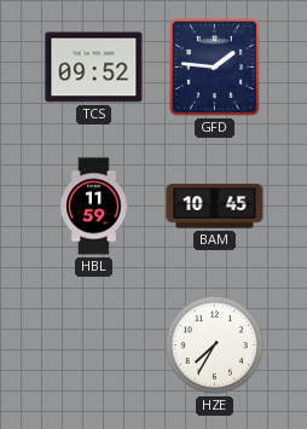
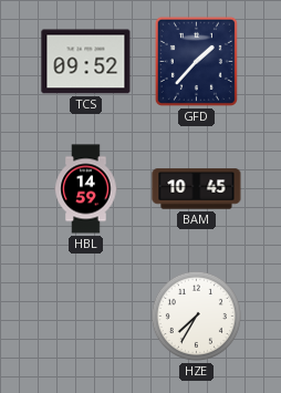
GFD: 1:46 -> 1:37 (196, 61)
HBL: 11:59 -> 14:59 (86, 189)
